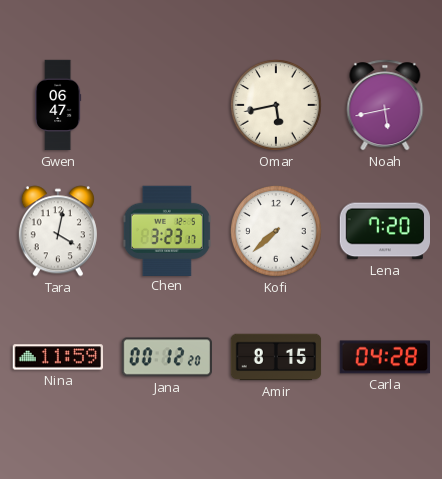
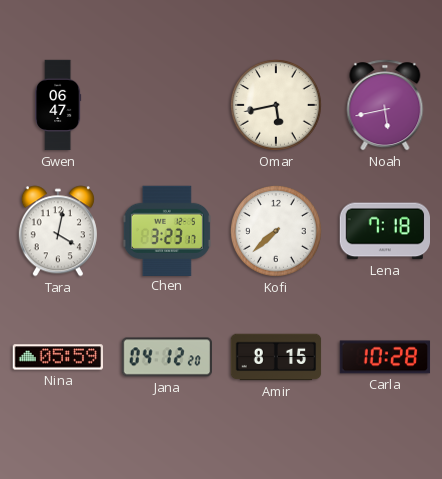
Lena: 7:20 -> 7:18 (384, 231)
Nina: 11:59 -> 05:59 (57, 357)
Jana: 00:12 -> 04:12 (167, 357)
Carla: 04:28 -> 10:28 (385, 357)
